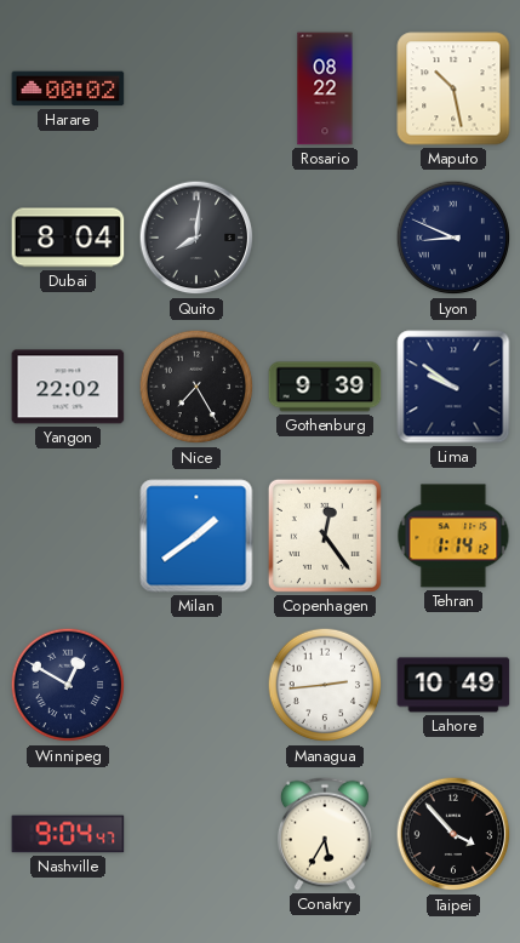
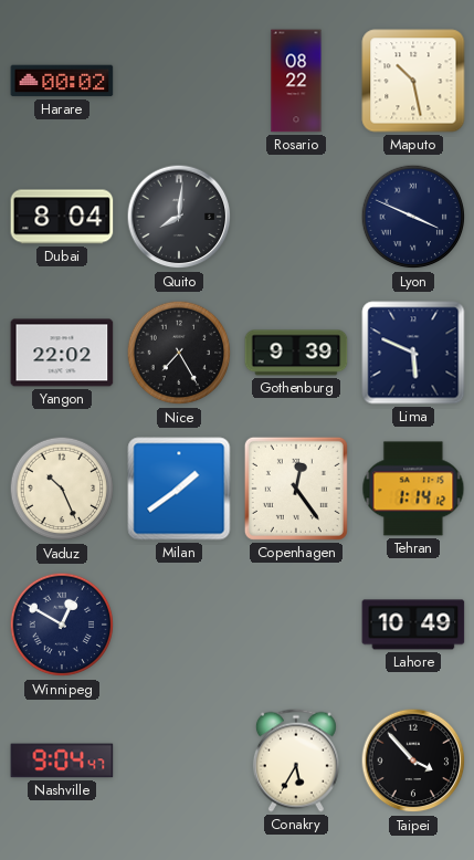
Lyon: 8:49 -> 3:49 (413, 217)
Lima: 9:51 -> 5:49 (413, 353)
Vaduz: none -> 10:26 (62, 489)
Managua: 2:44 -> none (325, 685)
